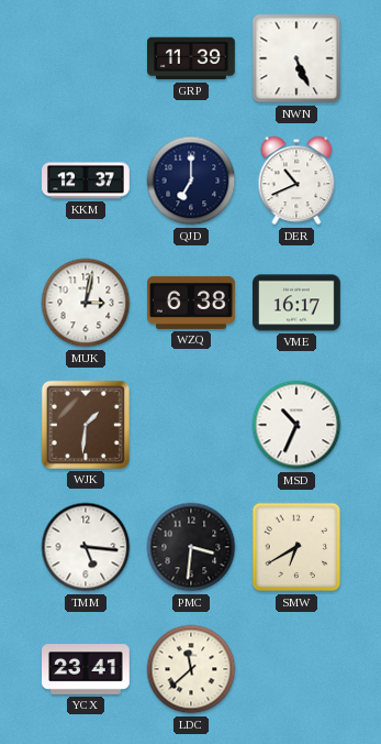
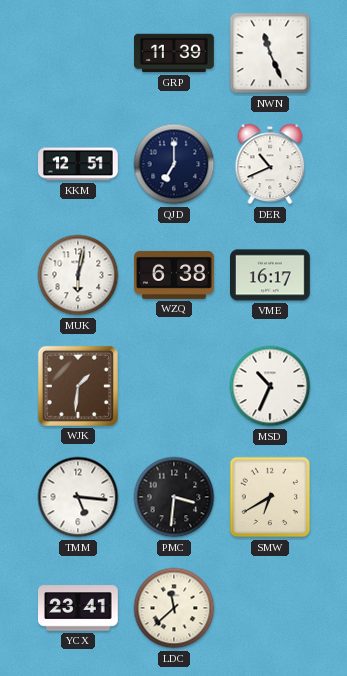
NWN: 5:26 -> 11:26 (270, 53)
KKM: 12:37 -> 12:51 (78, 164)
MUK: 3:02 -> 6:02 (78, 275)
